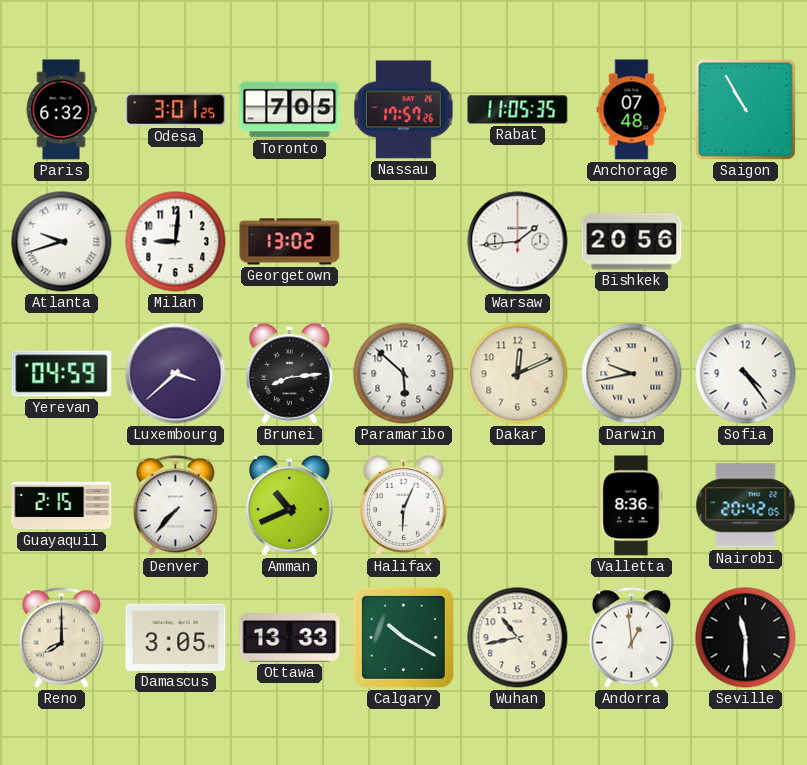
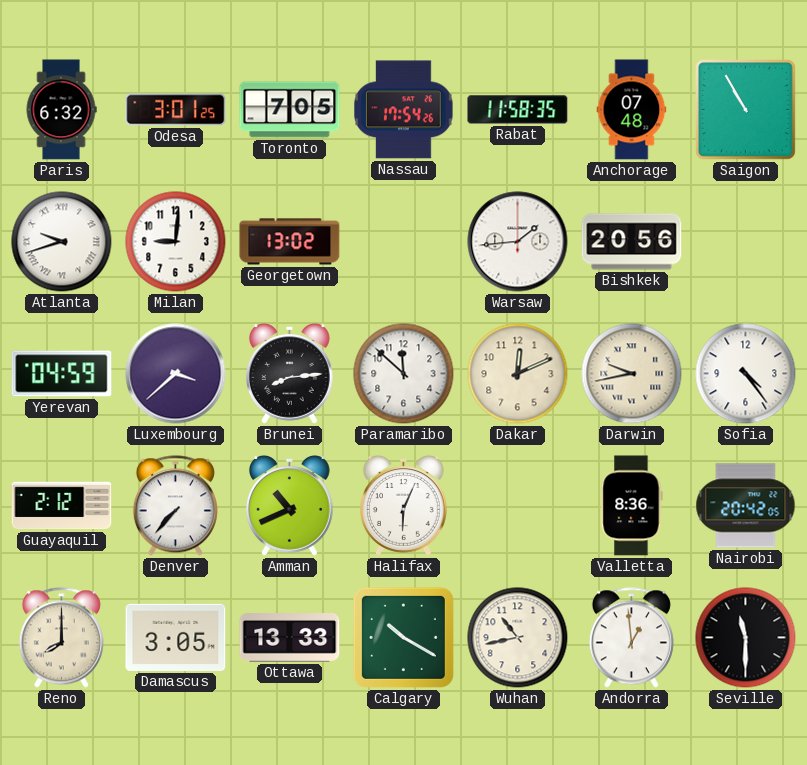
Nassau: 17:57 -> 17:54 (404, 110)
Rabat: 11:05 -> 11:58 (518, 110)
Paramaribo: 5:52 -> 11:52 (404, 374)
Guayaquil: 2:15 -> 2:12 (62, 506)
